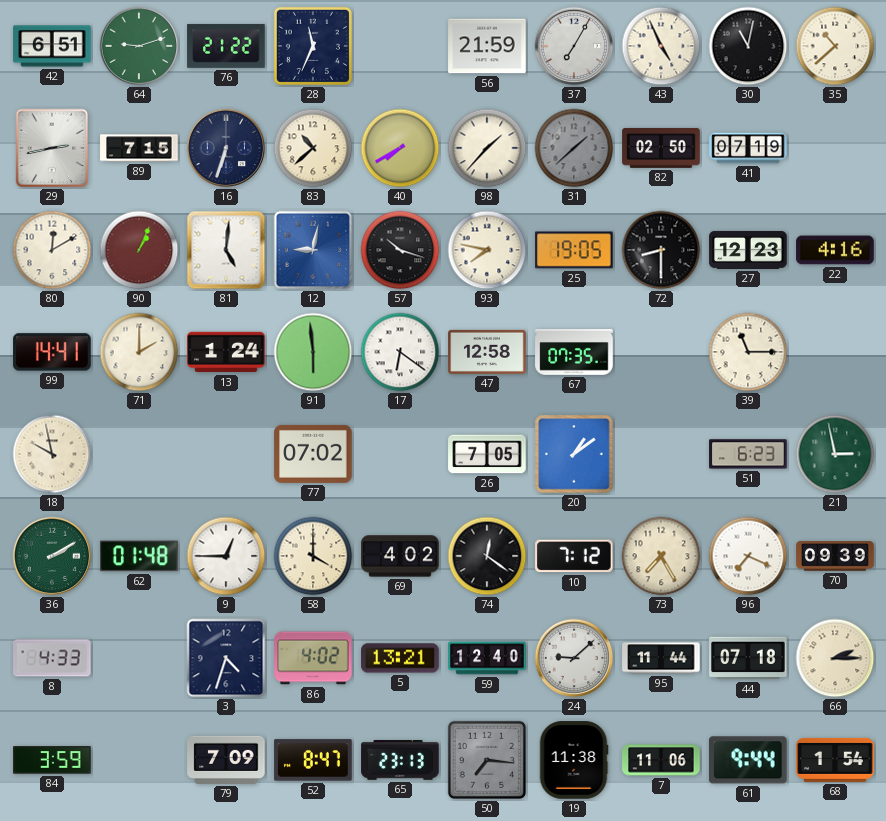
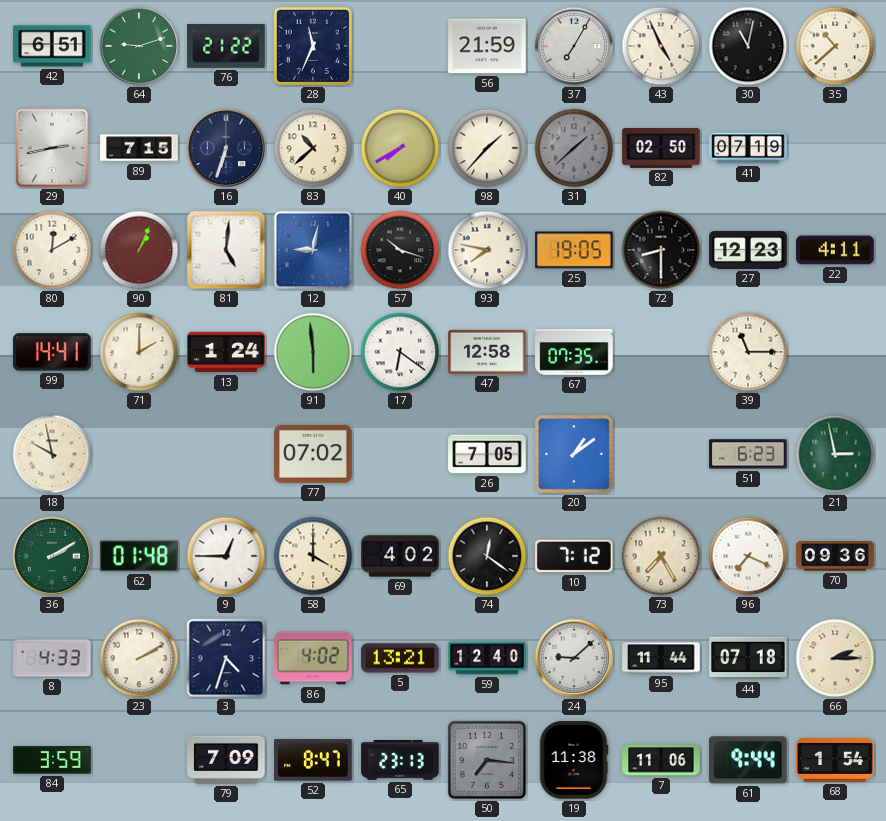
22: 4:16 -> 4:11 (835, 250)
70: 09:39 -> 09:36 (835, 556)
23: none -> 2:10 (139, 658)
